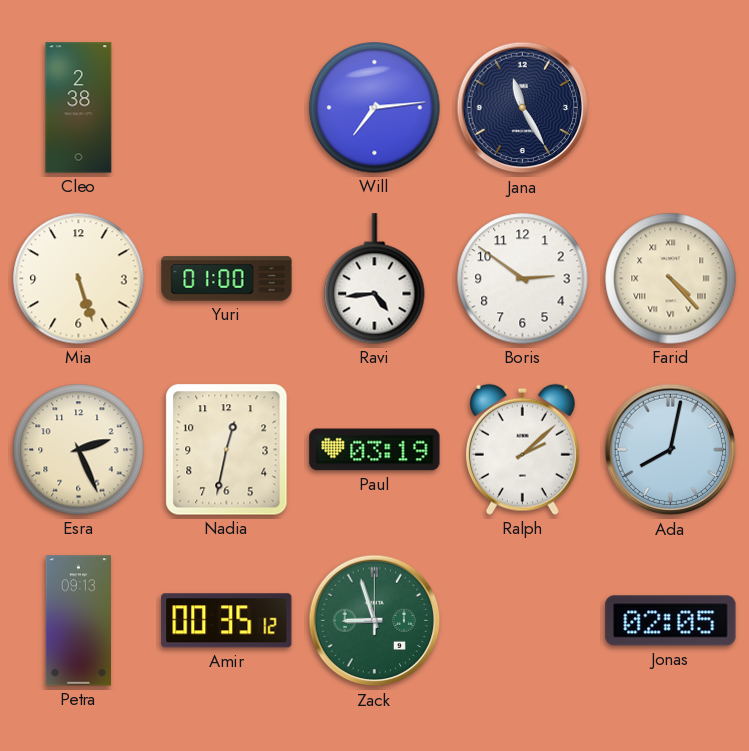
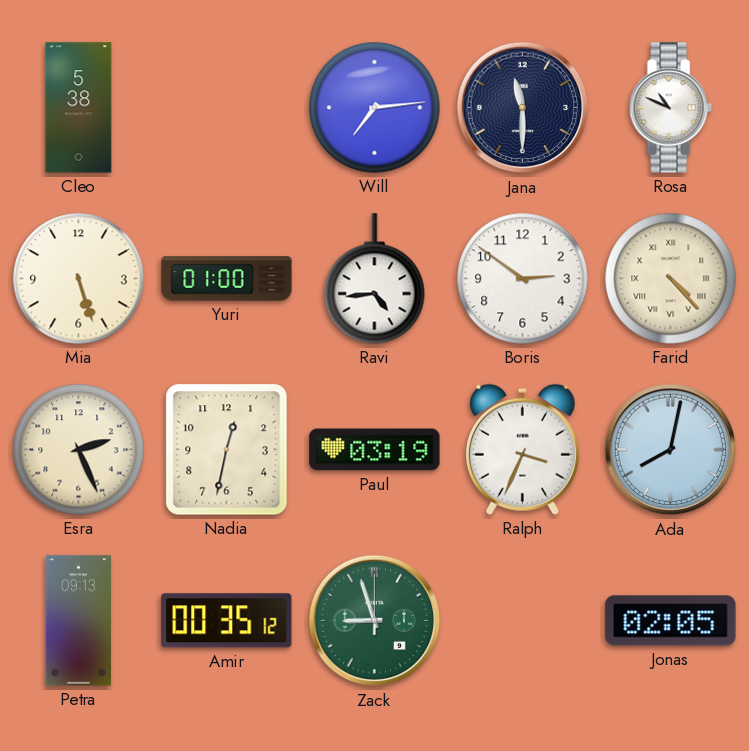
Cleo: 2:38 -> 5:38 (79, 108)
Jana: 11:25 -> 11:30 (523, 108)
Rosa: none -> 10:49 (670, 108)
Ralph: 2:08 -> 3:34 (522, 449)
